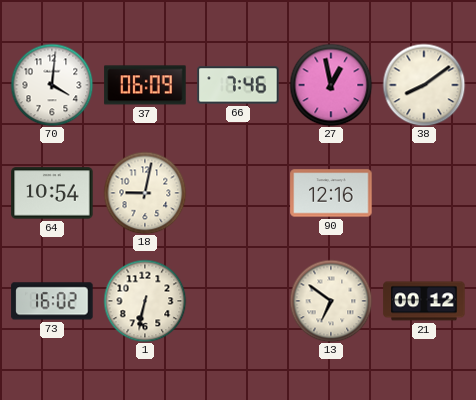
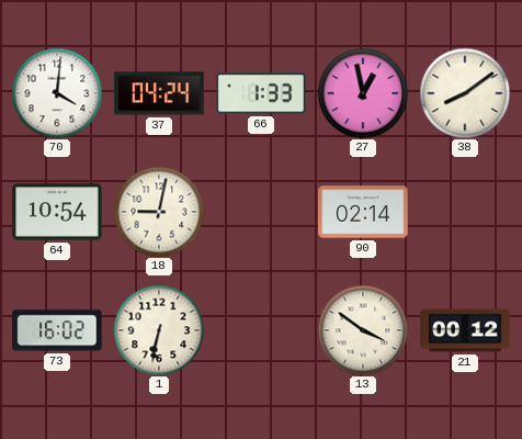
37: 06:09 -> 04:24 (159, 93)
66: 7:46 -> 1:33 (261, 93)
90: 12:16 -> 02:14 (363, 212)
13: 6:51 -> 3:51 (363, 330)
